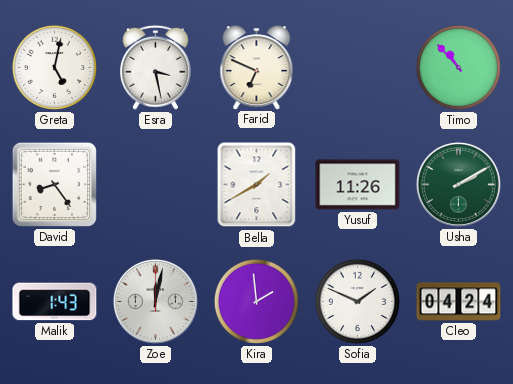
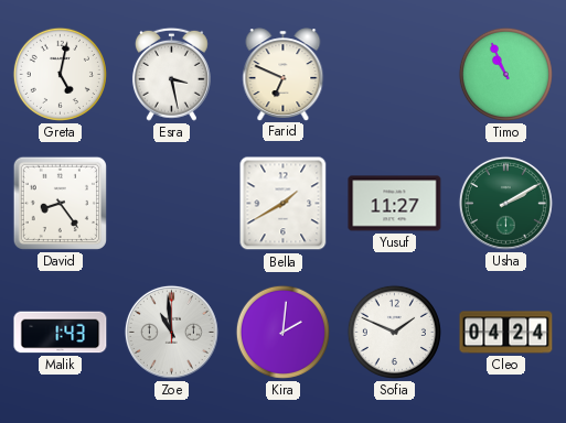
Timo: 10:53 -> 10:56 (505, 74)
Yusuf: 11:26 -> 11:27 (395, 204)
Zoe: 12:02 -> 10:59 (171, 332)
Kira: 1:59 -> 2:01 (282, 332)
